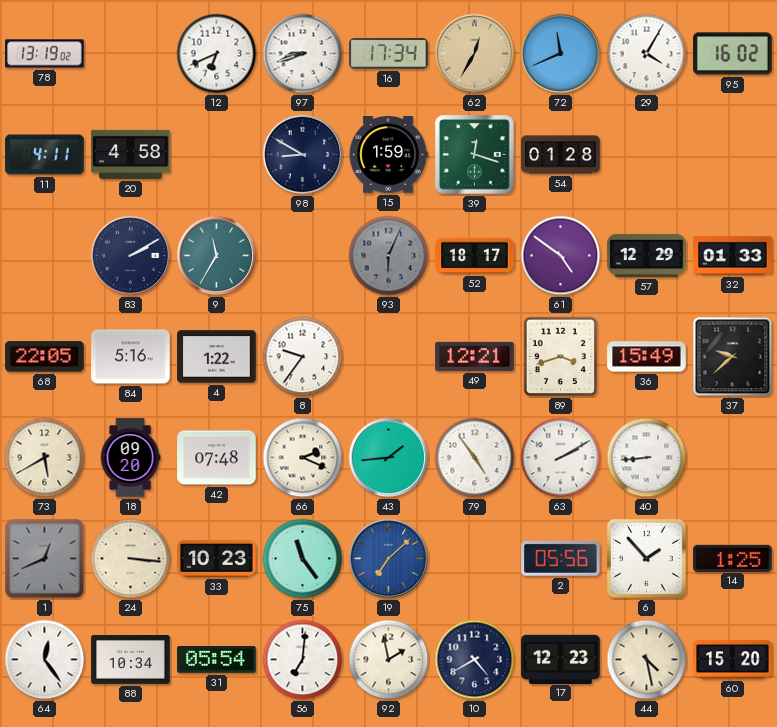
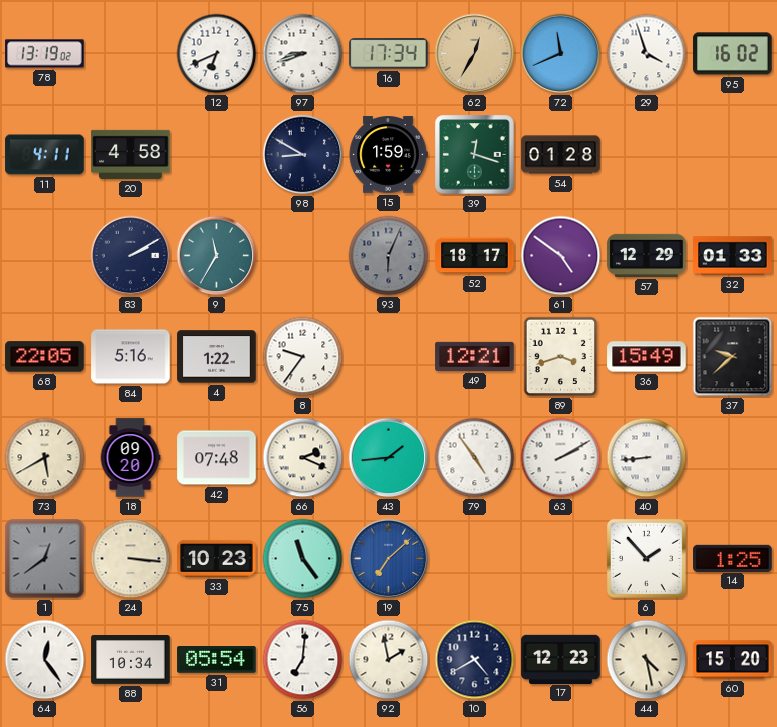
29: 4:05 -> 3:57 (647, 54)
1: 12:41 -> 12:39 (45, 559)
2: 05:56 -> none (561, 558)
